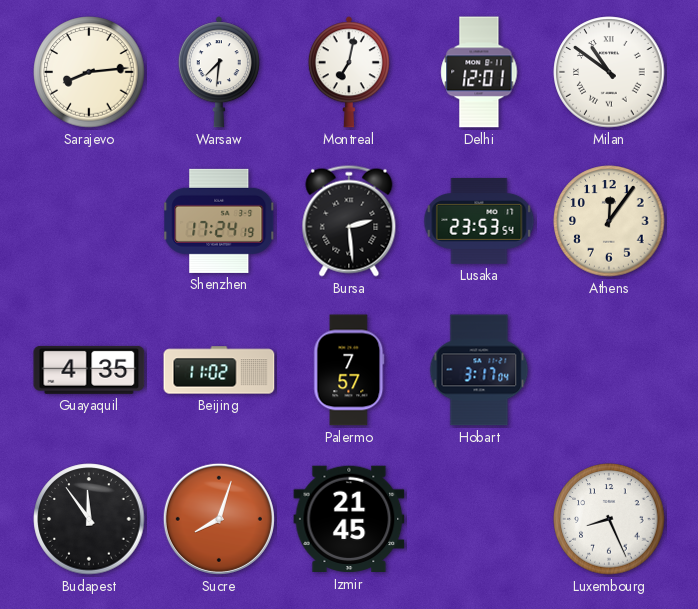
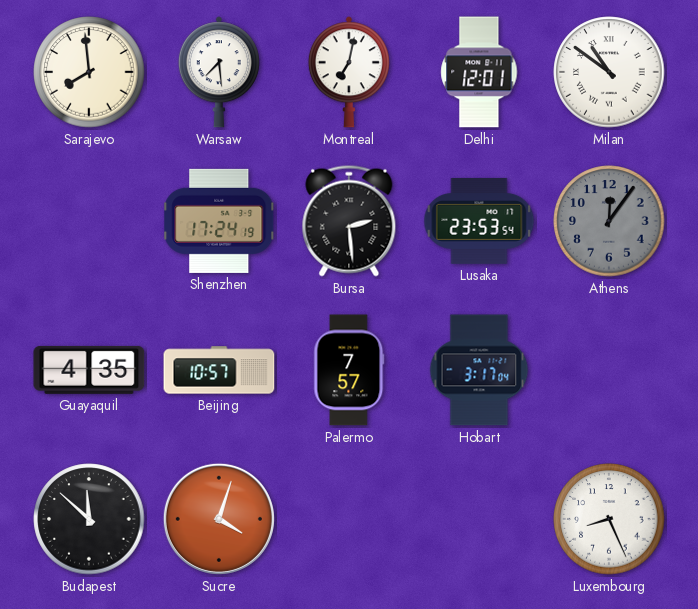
Sarajevo: 8:14 -> 7:59 (89, 72)
Warsaw: 7:31 -> 7:29 (219, 72)
Athens dial: cream -> grey (609, 221)
Beijing: 11:02 -> 10:57 (219, 370)
Budapest: 11:54 -> 11:52 (89, 519)
Sucre: 8:03 -> 4:03 (219, 519)
Izmir: 21:45 -> none (349, 519)
